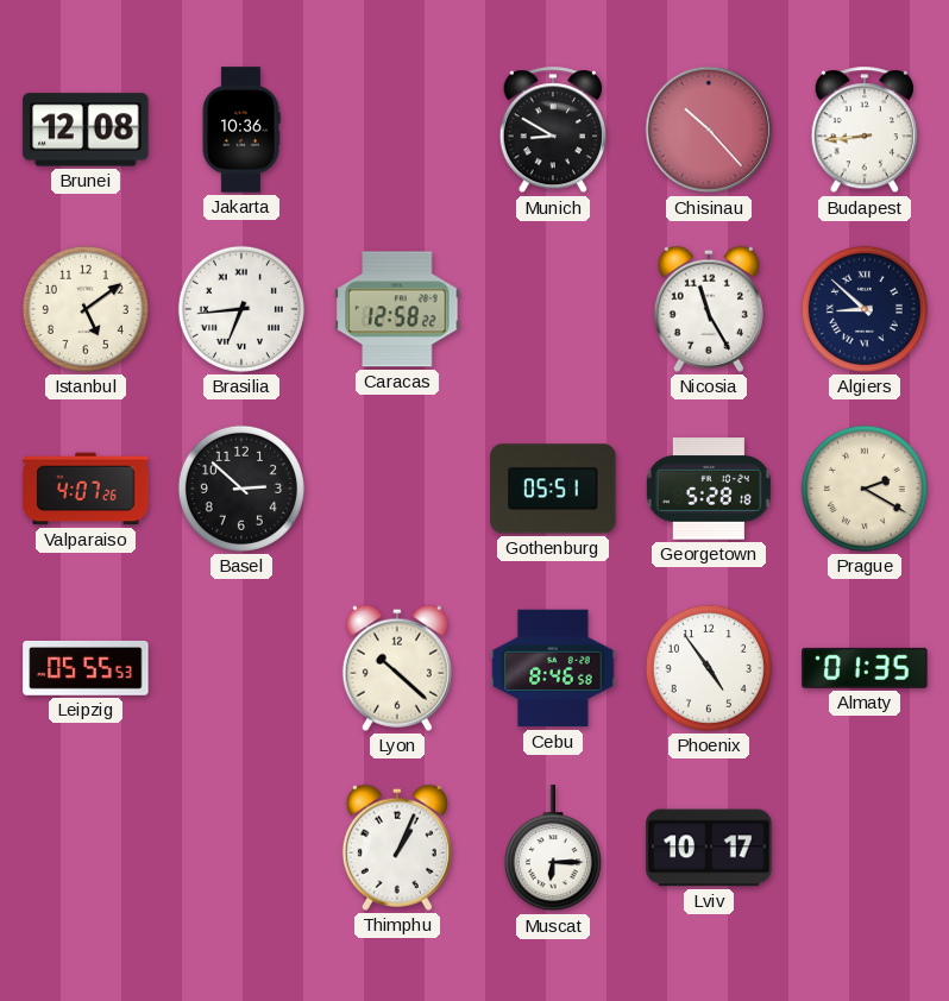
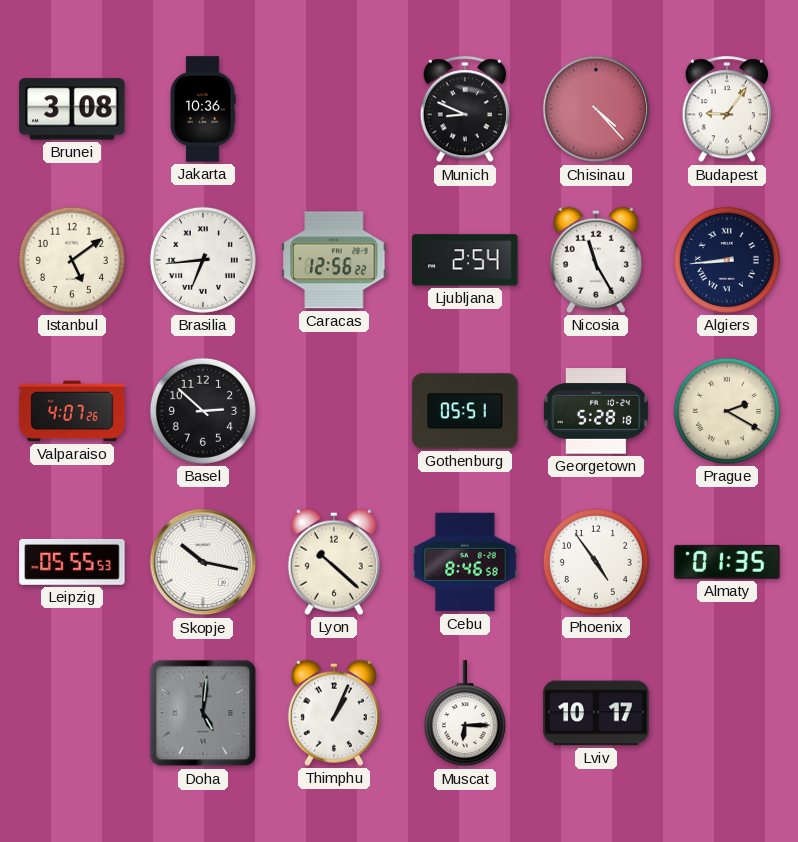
Brunei: 12:08 -> 3:08 (72, 109)
Munich: 8:50 -> 8:49 (464, 110)
Chisinau: 10:23 -> 4:23 (596, 109)
Budapest: 8:44 -> 9:06 (726, 110)
Caracas: 12:58 -> 12:56 (334, 260)
Ljubljana: none -> 2:54 (465, 260)
Algiers: 8:52 -> 8:44 (727, 260)
Skopje: none -> 10:17 (203, 562)
Doha: none -> 5:01 (203, 713)
